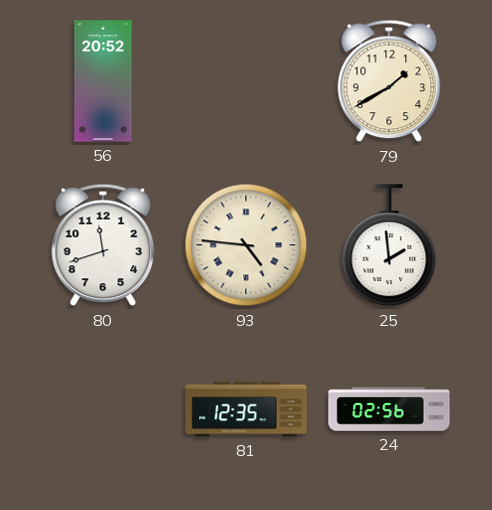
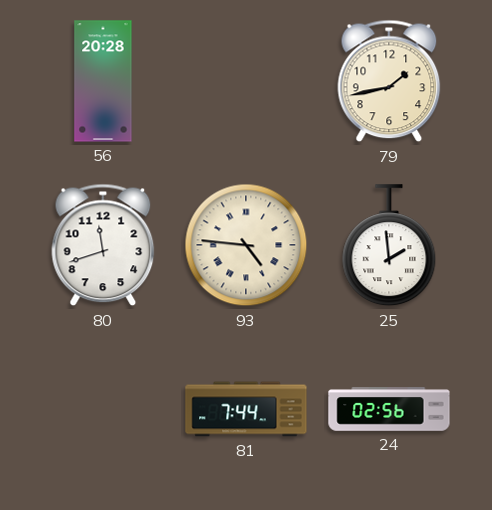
56: 20:52 -> 20:28 (103, 81)
79: 1:40 -> 1:43 (389, 81)
81: 12:35 -> 7:44 (246, 409)
